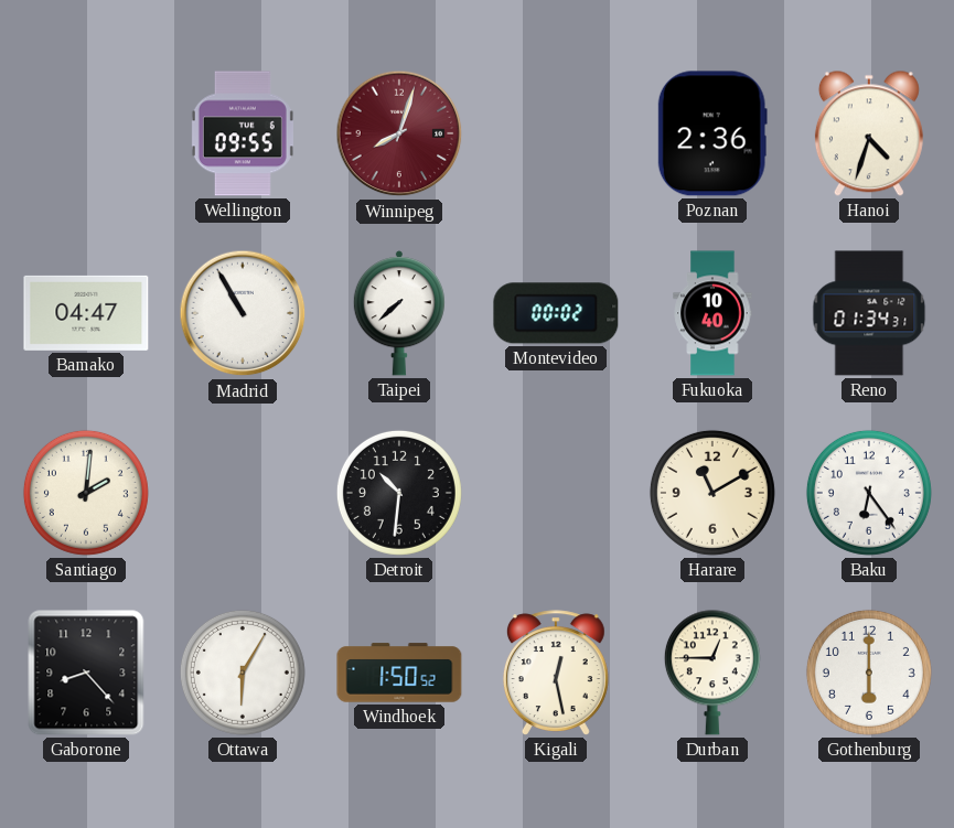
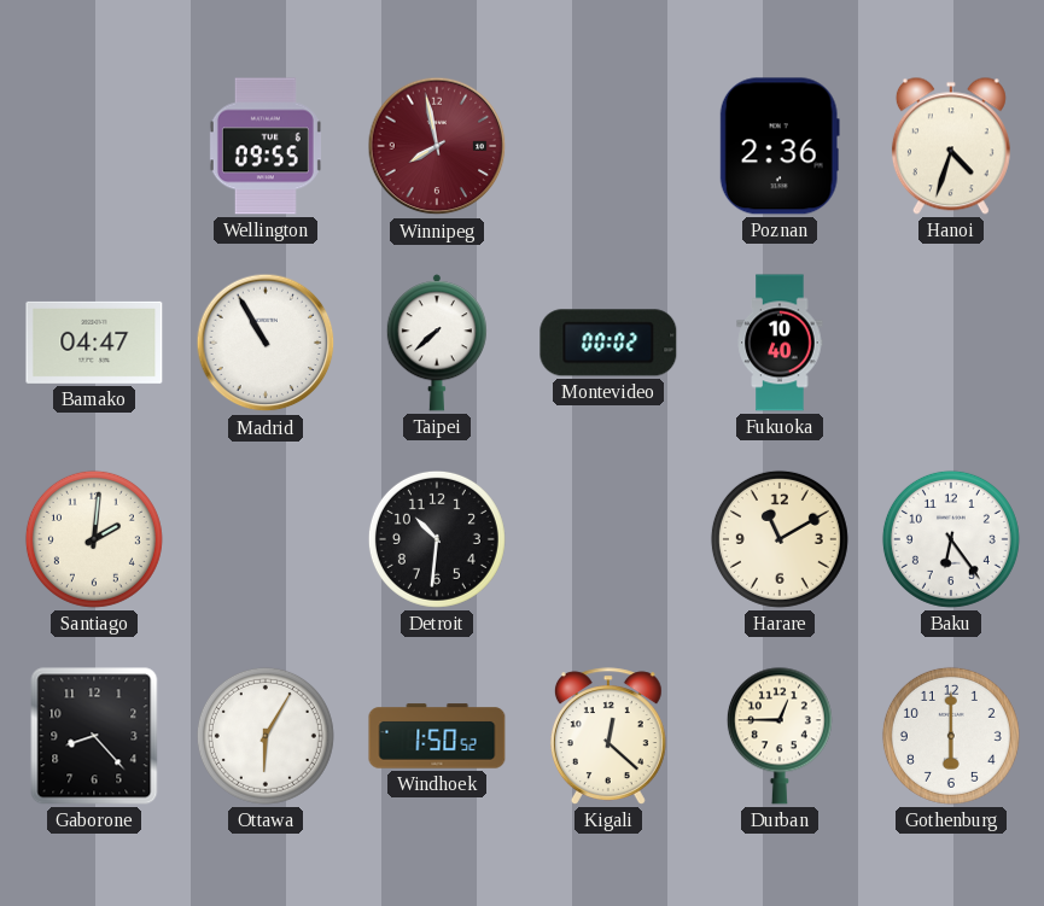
Winnipeg: 8:03 -> 7:58 (437, 146)
Reno: 01:34 -> none (869, 313)
Kigali: 12:28 -> 12:22 (608, 736)
